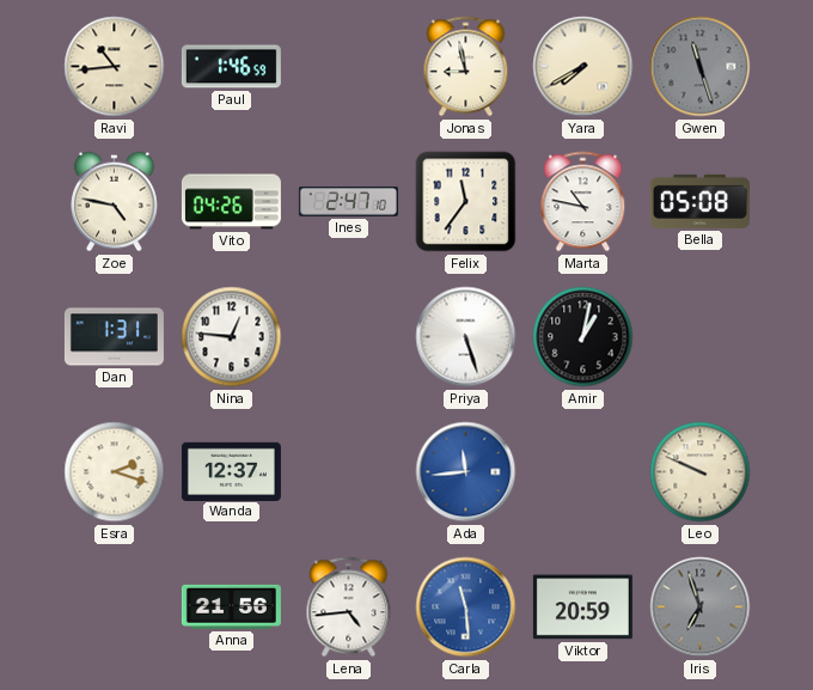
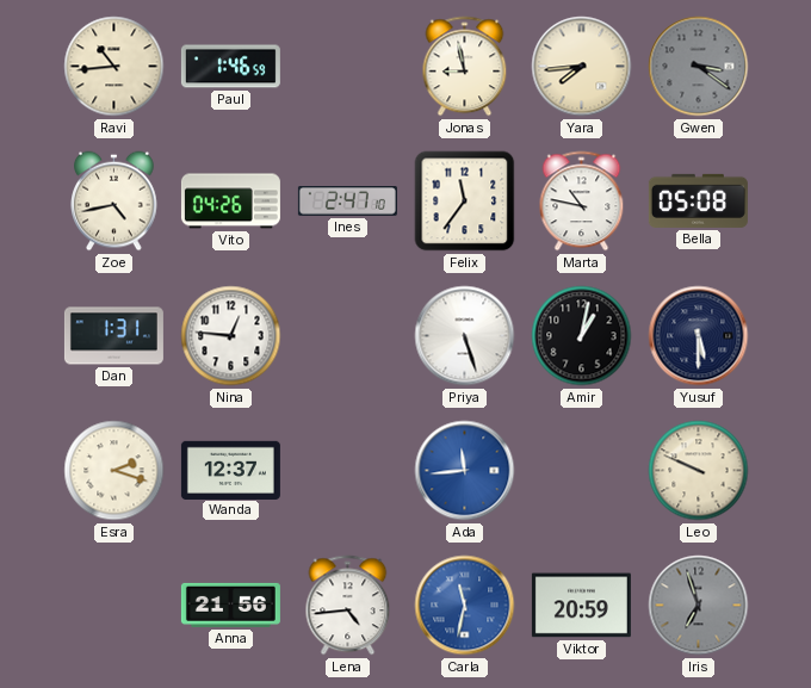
Yara: 7:40 -> 7:44 (582, 67)
Gwen: 11:27 -> 3:21 (699, 67)
Zoe: 4:47 -> 4:43 (114, 202)
Yusuf: none -> 5:30 (699, 336)
Carla: 11:29 -> 11:32 (465, 606)
